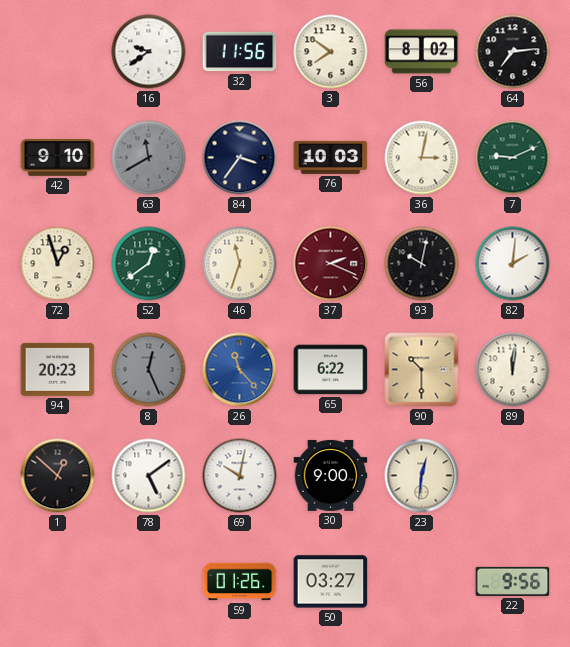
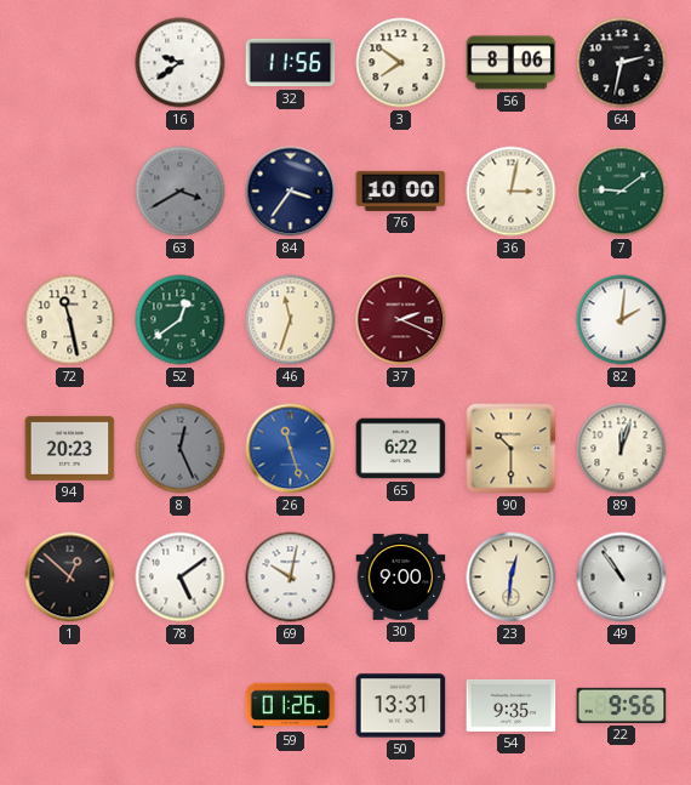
56: 8:02 -> 8:06 (512, 63)
64: 7:14 -> 2:32 (622, 63)
42: 9:10 -> none (58, 158)
63: 11:40 -> 3:40 (181, 192)
76: 10:03 -> 10:00 (401, 190)
7: 9:11 -> 9:09 (622, 192)
72: 12:57 -> 11:28 (70, 320)
93: 10:02 -> none (422, 264)
26: 11:23 -> 11:27 (291, 449)
89: 12:01 -> 12:03 (622, 449)
49: none -> 10:54 (622, 578)
50: 03:27 -> 13:31 (401, 706)
54: none -> 9:35 (512, 705)
